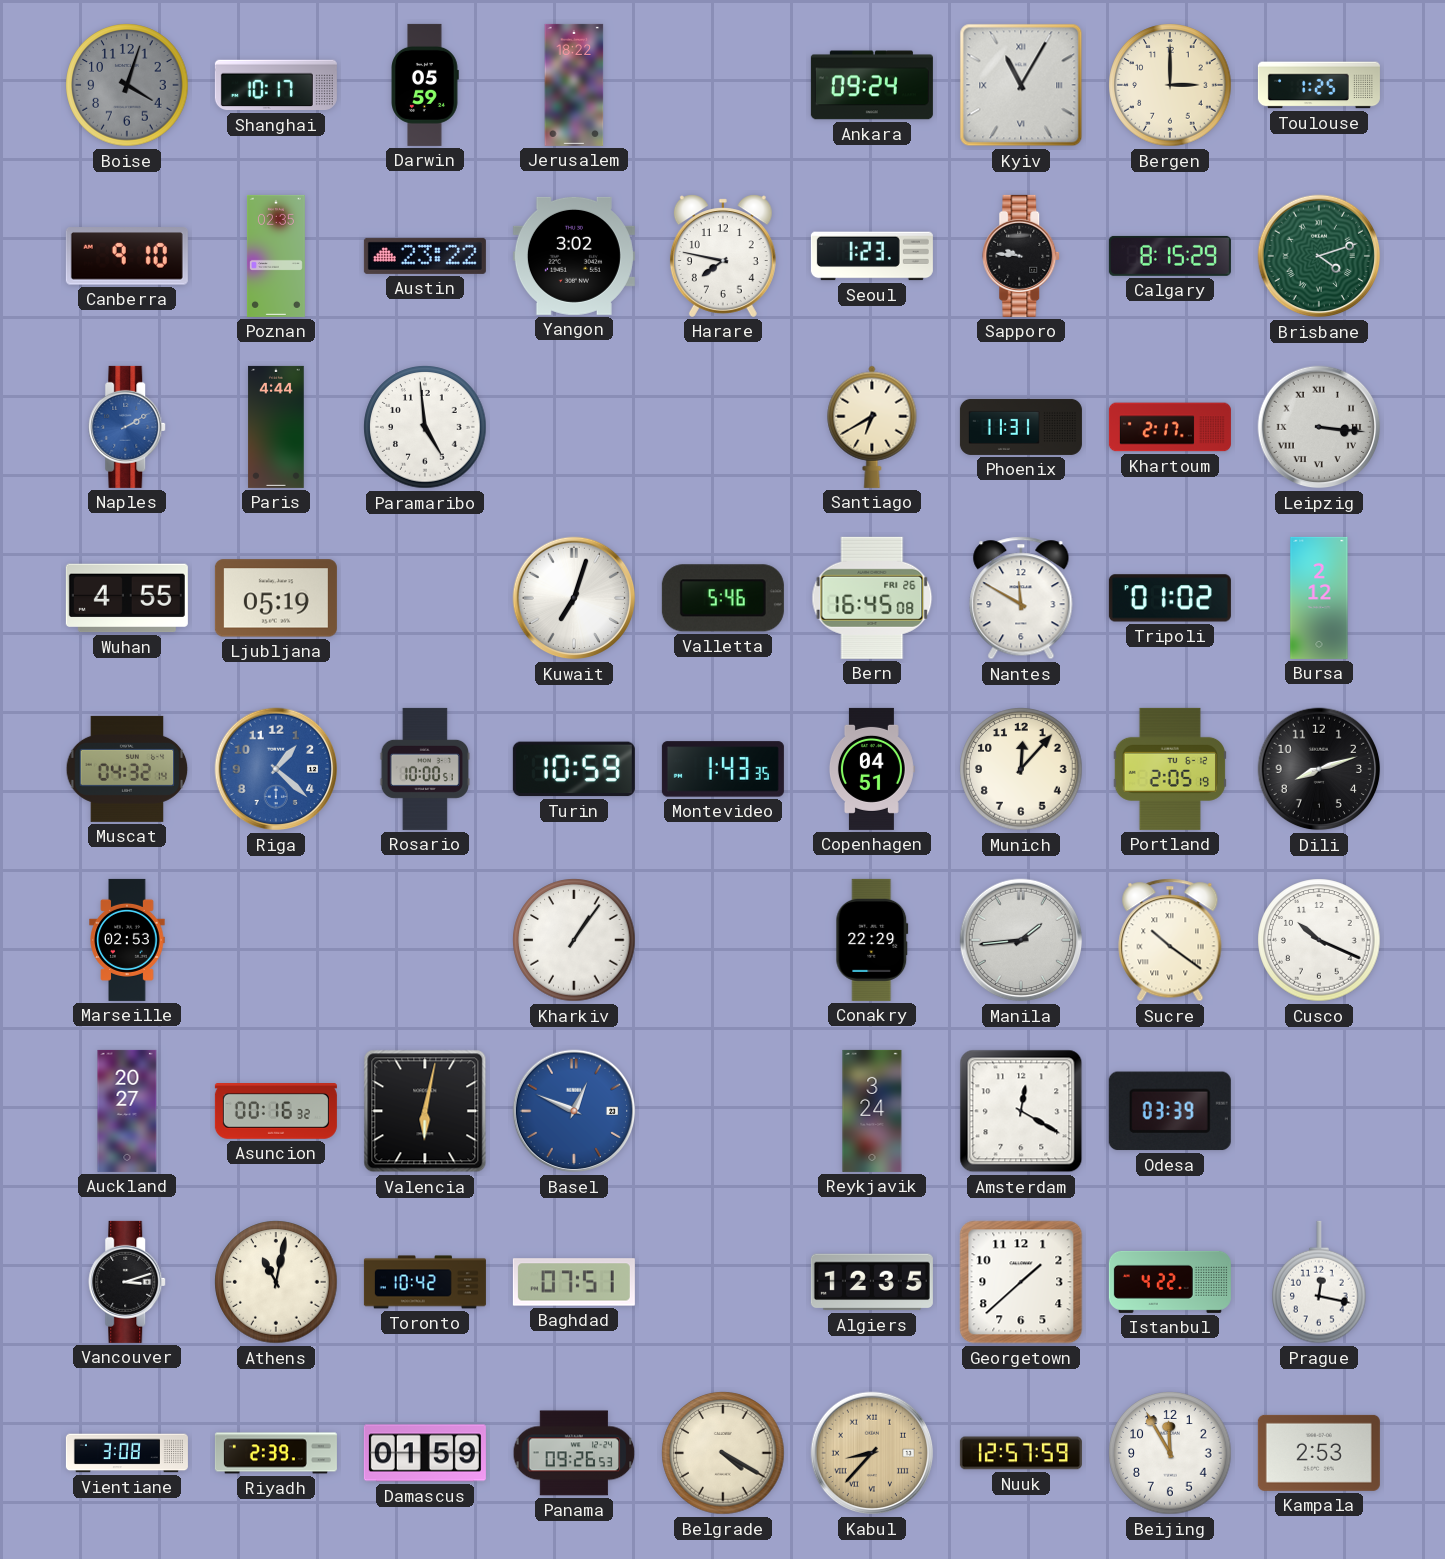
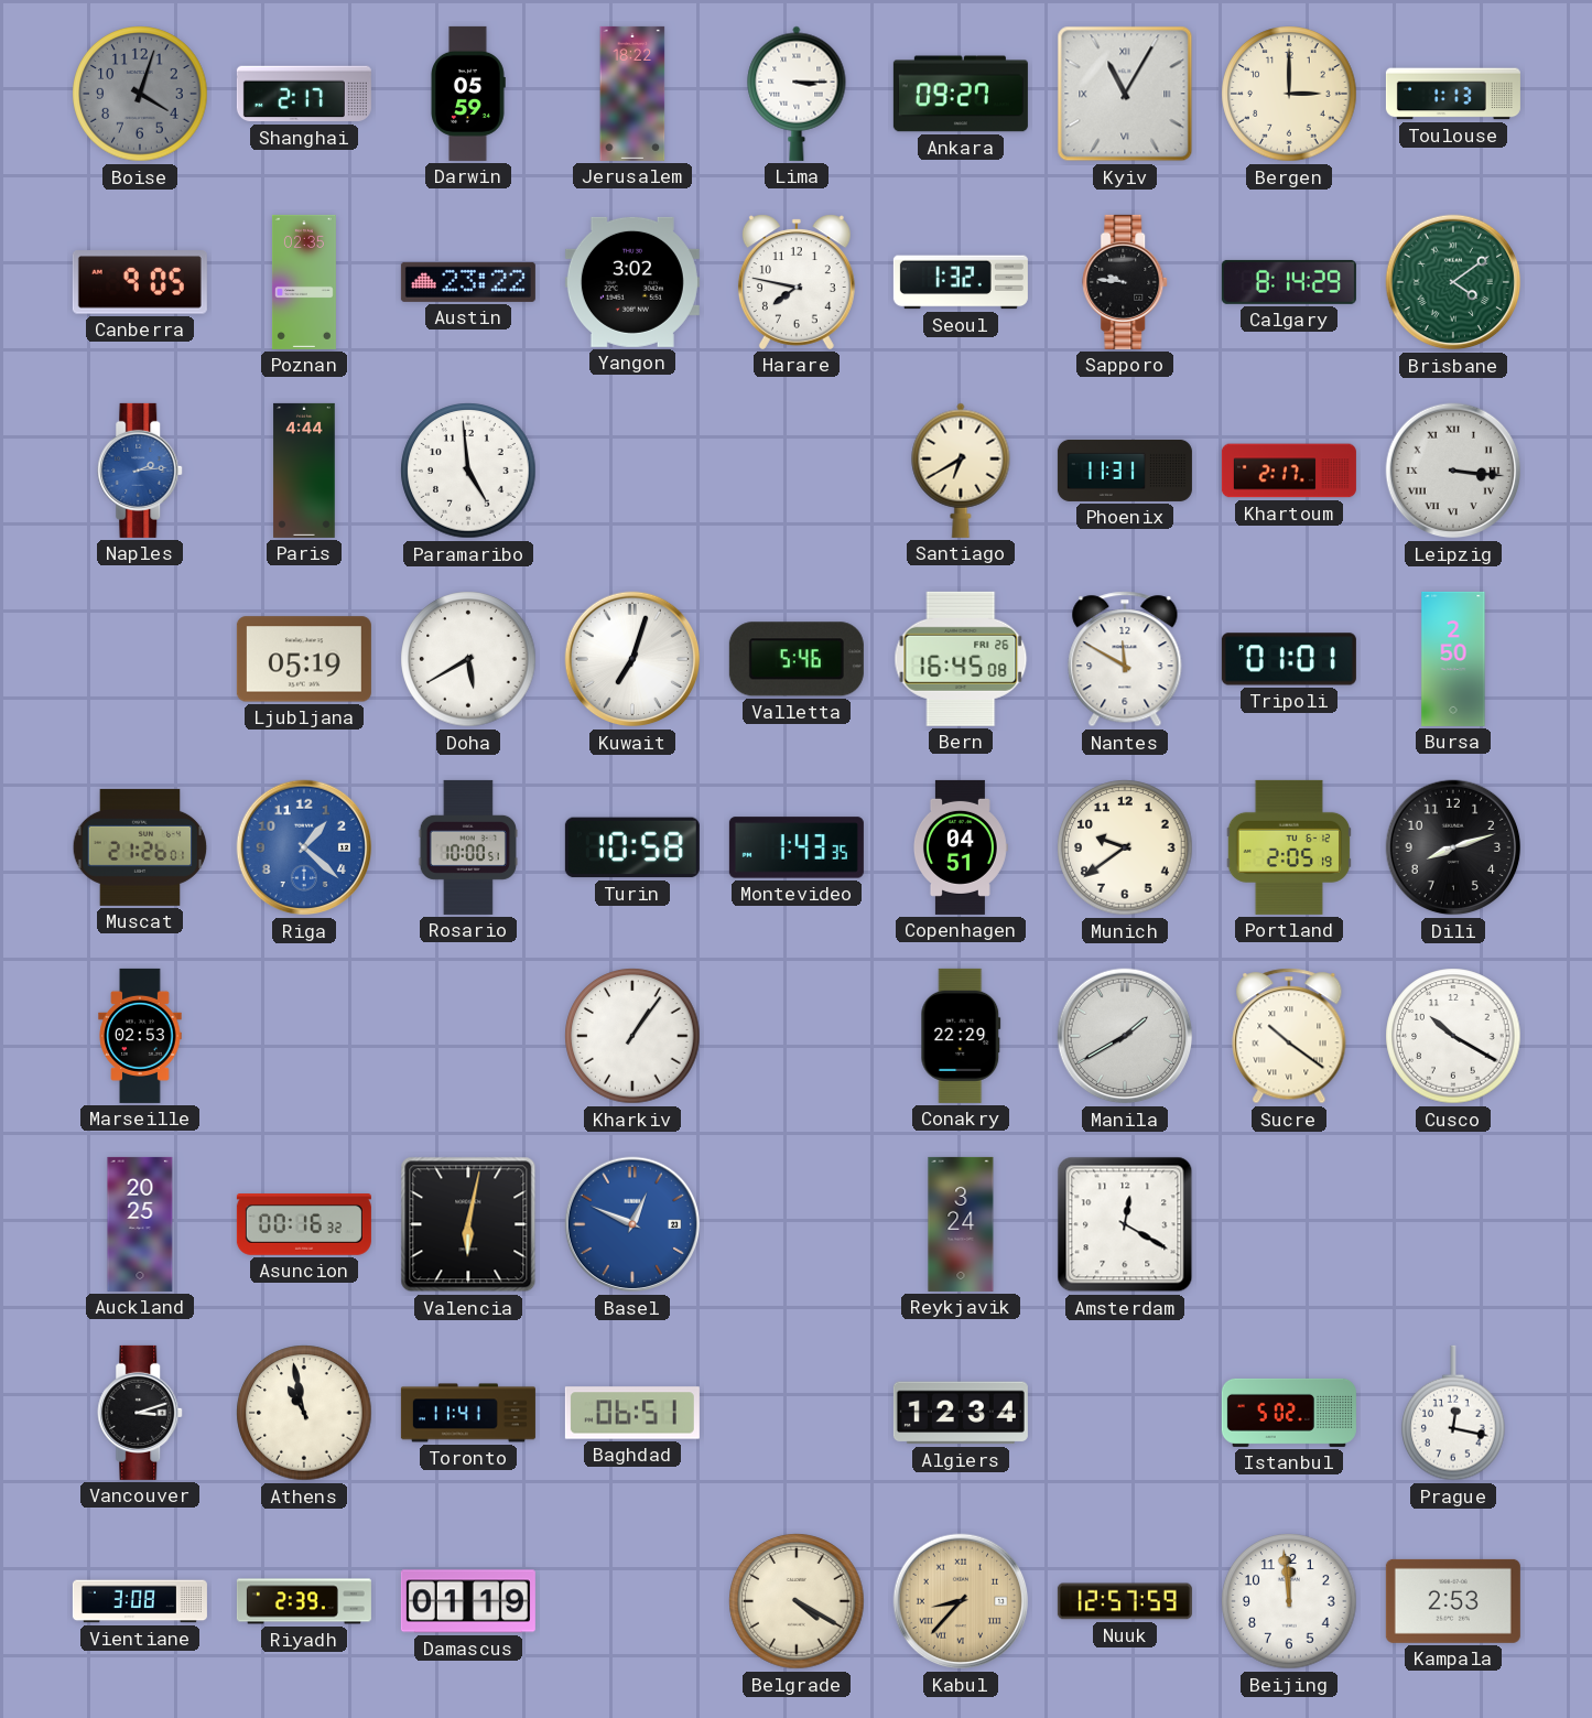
Shanghai: 10:17 -> 2:17 (304, 94)
Lima: none -> 3:15 (797, 94)
Ankara: 09:24 -> 09:27 (961, 94)
Toulouse: 1:25 -> 1:13 (1453, 94)
Canberra: 9:10 -> 9:05 (140, 282)
Seoul: 1:23 -> 1:32 (961, 282)
Calgary: 8:15 -> 8:14 (1289, 282)
Brisbane: 4:12 -> 4:09 (1453, 282)
Naples: 2:10 -> 2:14 (141, 471)
Wuhan: 4:55 -> none (127, 598)
Doha: none -> 5:40 (468, 659)
Tripoli: 01:02 -> 01:01 (1289, 659)
Bursa: 2:12 -> 2:50 (1453, 659)
Muscat: 04:32 -> 21:26 (140, 847)
Turin: 10:59 -> 10:58 (632, 847)
Munich: 12:07 -> 9:39 (1125, 847)
Manila: 1:44 -> 1:40 (1125, 1036)
Cusco: 10:19 -> 10:20 (1453, 1036)
Auckland: 20:27 -> 20:25 (140, 1224)
Odesa: 03:39 -> none (1170, 1111)
Athens: 11:02 -> 10:58 (304, 1413)
Toronto: 10:42 -> 11:41 (468, 1413)
Baghdad: 07:51 -> 06:51 (632, 1413)
Algiers: 12:35 -> 12:34 (961, 1413)
Georgetown: 1:38 -> none (1021, 1282)
Istanbul: 4:22 -> 5:02 (1289, 1413)
Damascus: 01:59 -> 01:19 (468, 1601)
Panama: 09:26 -> none (574, 1453)
Beijing: 11:55 -> 11:59 (1289, 1601)
